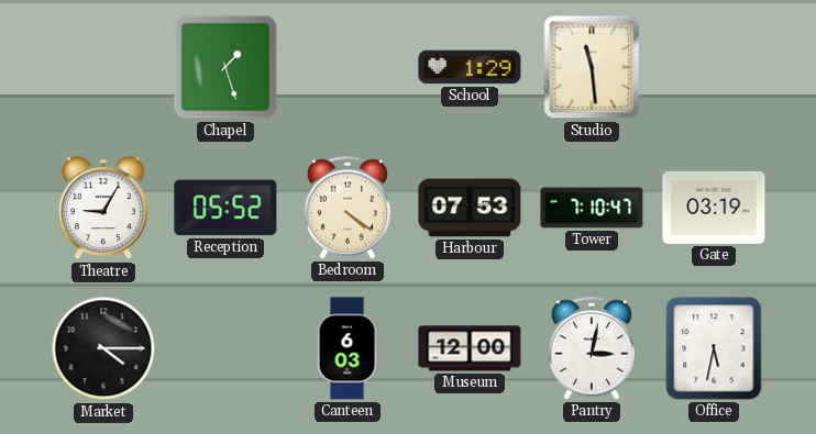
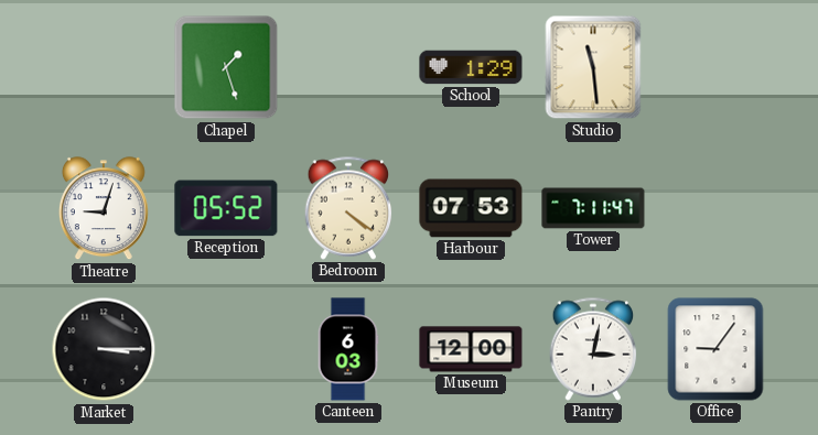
Theatre: 9:05 -> 9:03 (104, 209)
Tower: 7:10 -> 7:11 (593, 208)
Gate: 03:19 -> none (714, 208)
Market: 4:15 -> 3:15 (104, 349)
Office: 5:32 -> 9:06 (715, 349)
